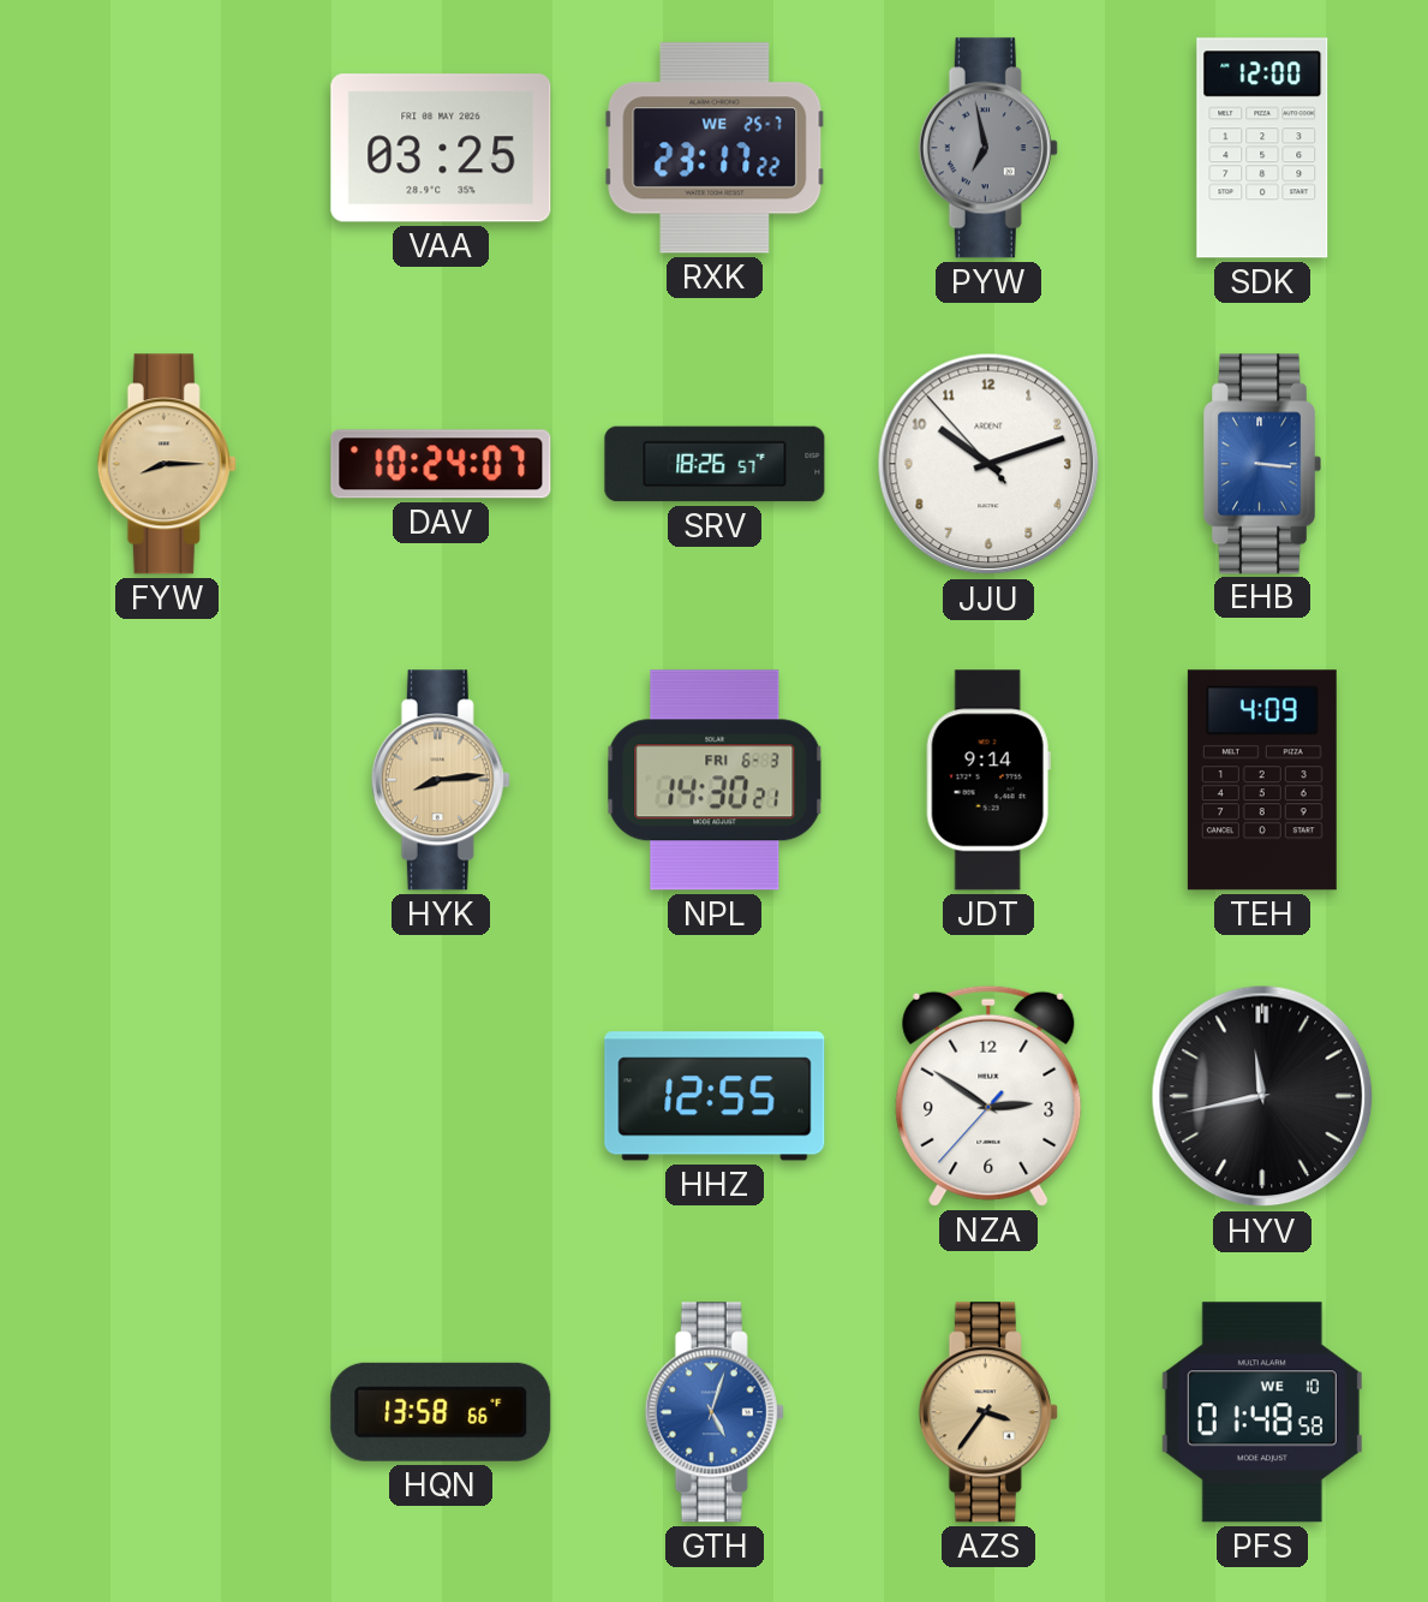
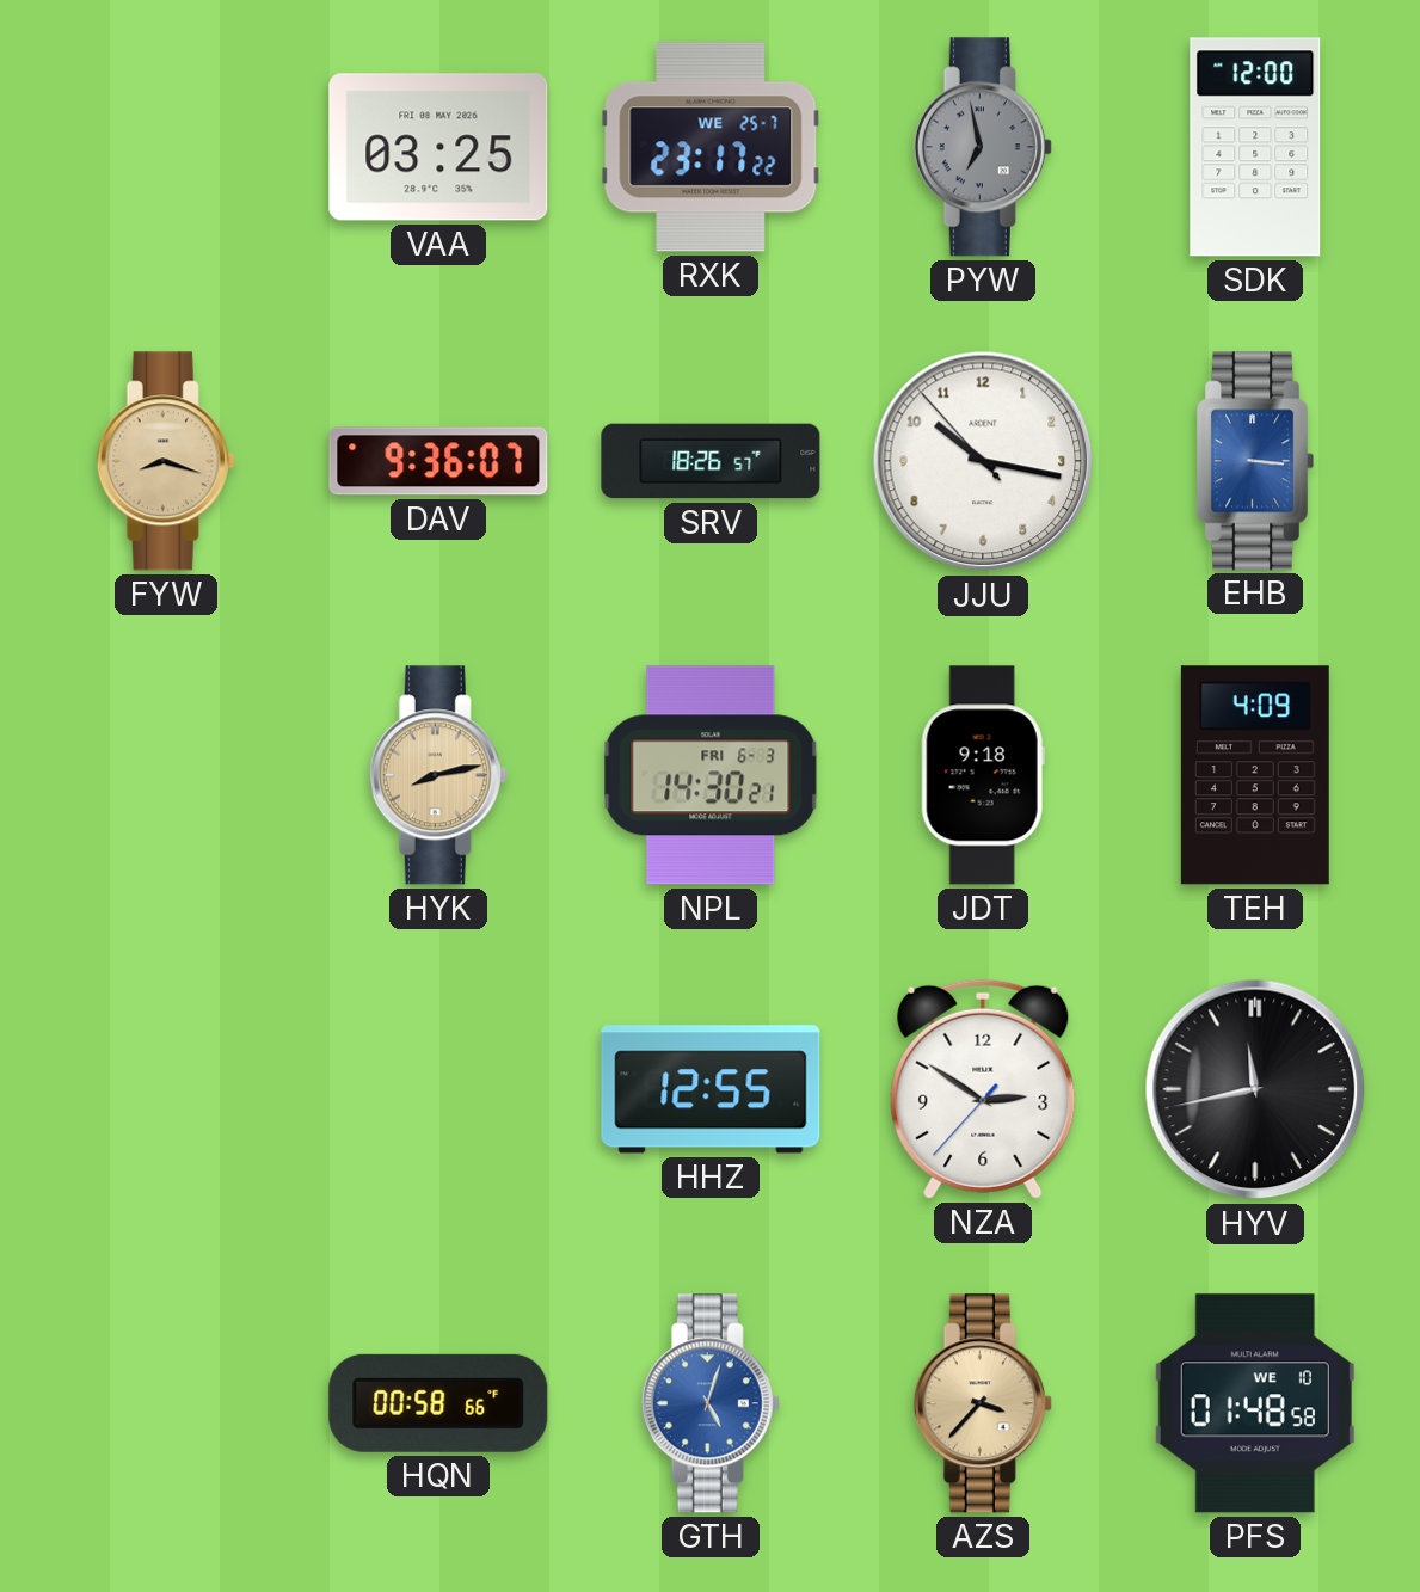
FYW: 8:15 -> 8:18 (166, 461)
DAV: 10:24 -> 9:36 (438, 461)
JJU: 10:11 -> 10:16 (983, 461)
HYK: 8:14 -> 8:13 (438, 775)
JDT: 9:14 -> 9:18 (983, 775)
HQN: 13:58 -> 00:58 (438, 1403)
AZS: 3:36 -> 3:37 (983, 1403)
